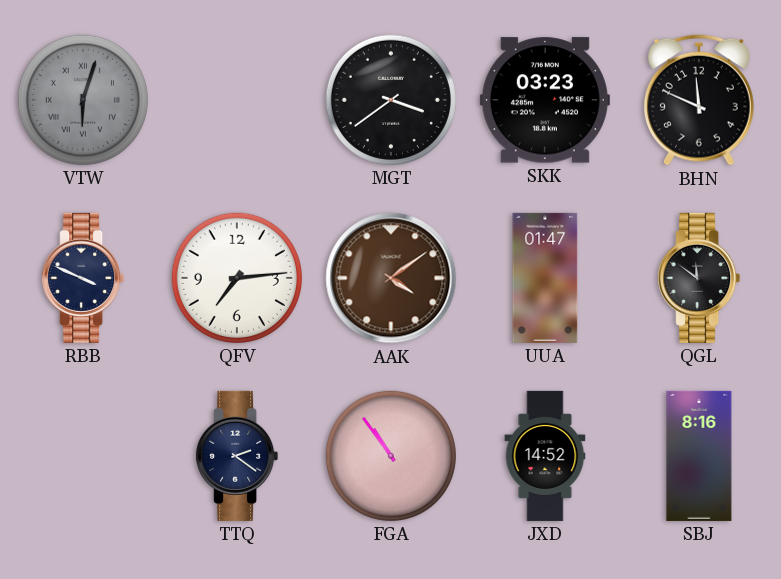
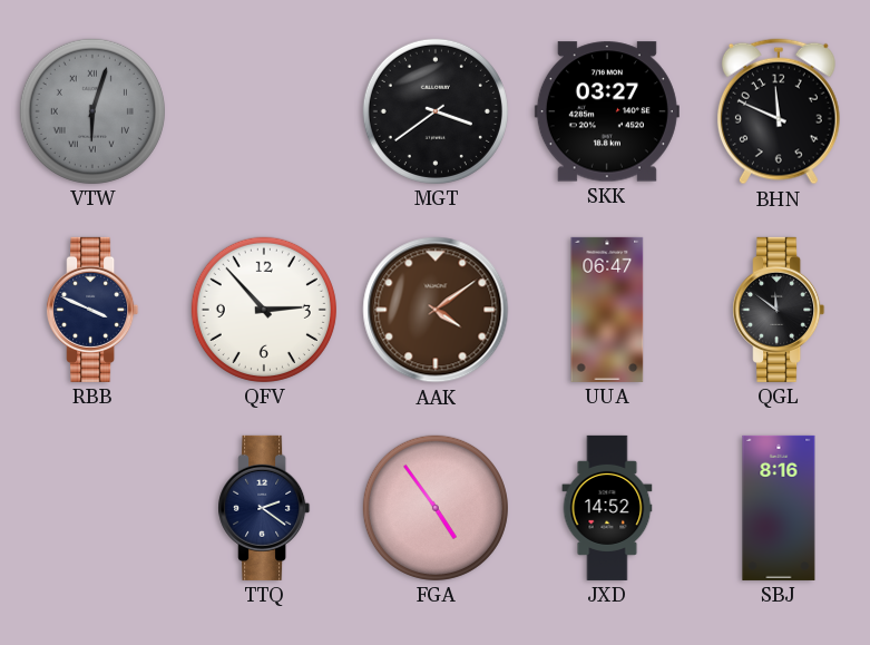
SKK: 03:23 -> 03:27 (607, 111)
QFV: 7:14 -> 2:53 (264, 310)
UUA: 01:47 -> 06:47 (607, 310)
FGA: 10:54 -> 4:54 (436, 508)
